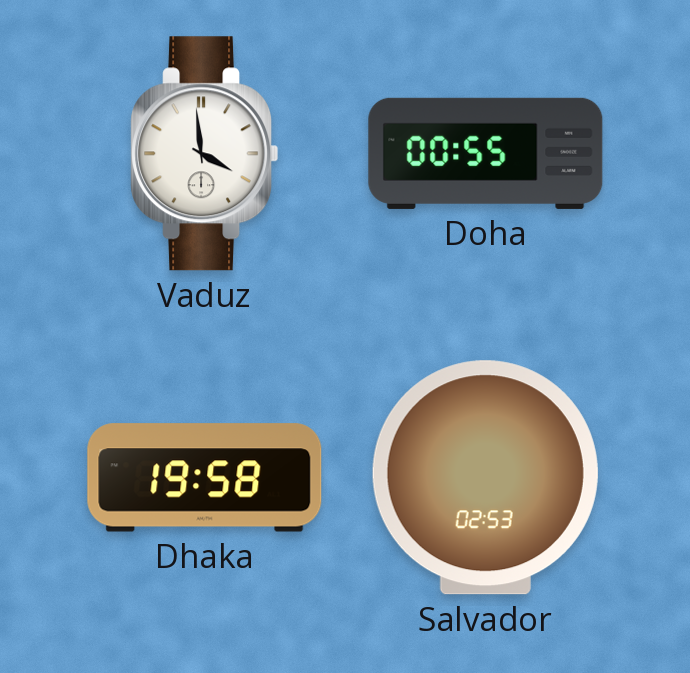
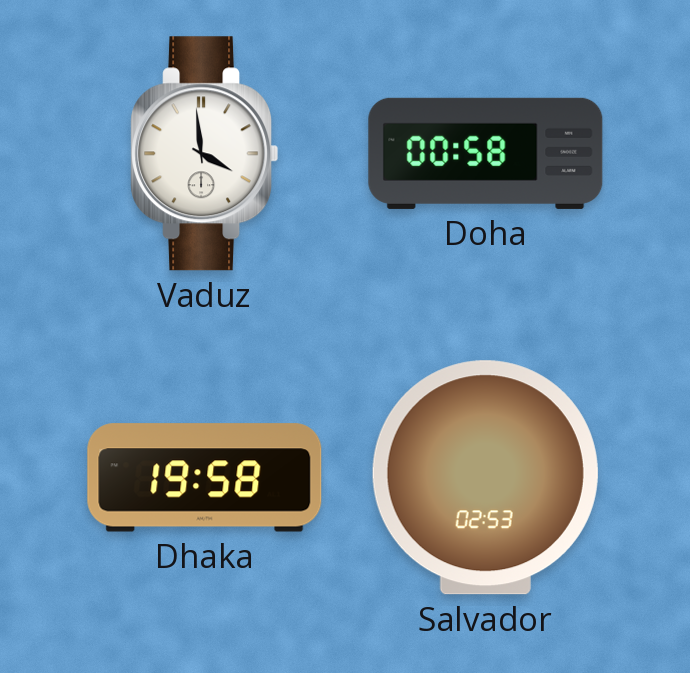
Doha: 00:55 -> 00:58 (486, 153)
